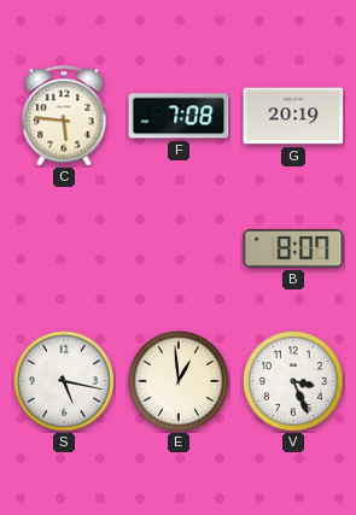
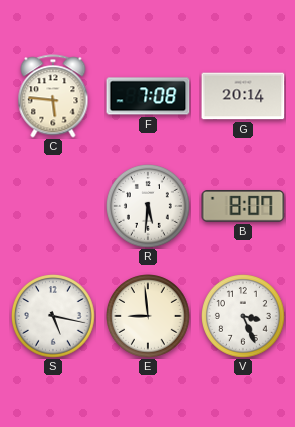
G: 20:19 -> 20:14 (243, 96)
R: none -> 5:31 (149, 207)
E: 12:59 -> 8:59 (149, 317)
